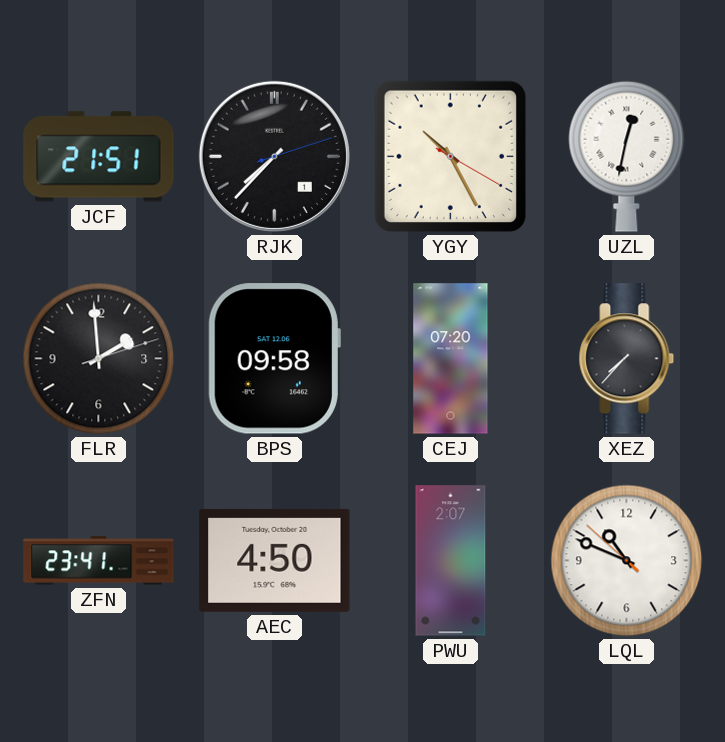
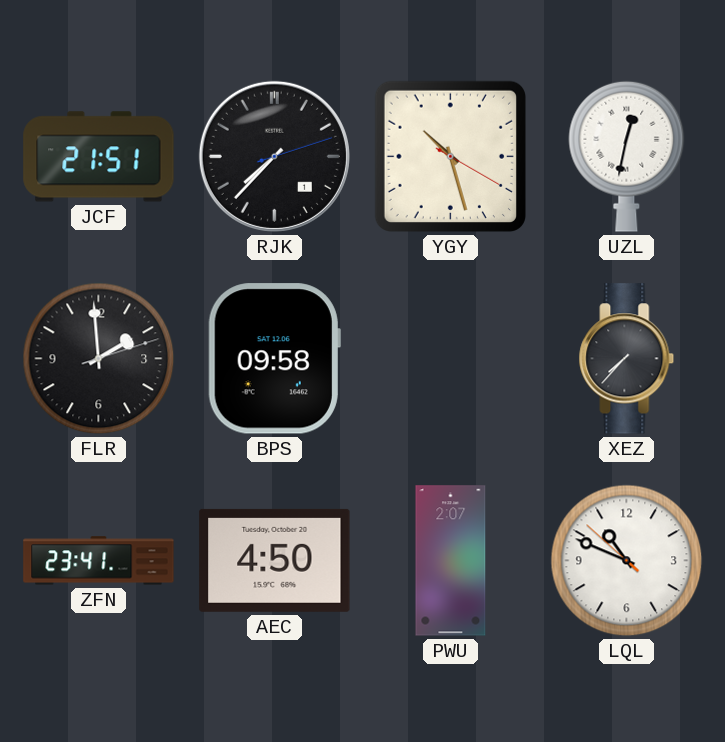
YGY: 10:25 -> 10:27 (450, 156)
CEJ: 07:20 -> none (451, 359)
